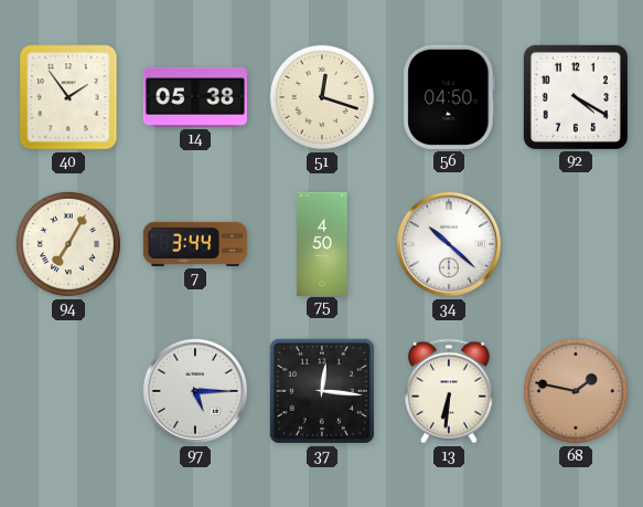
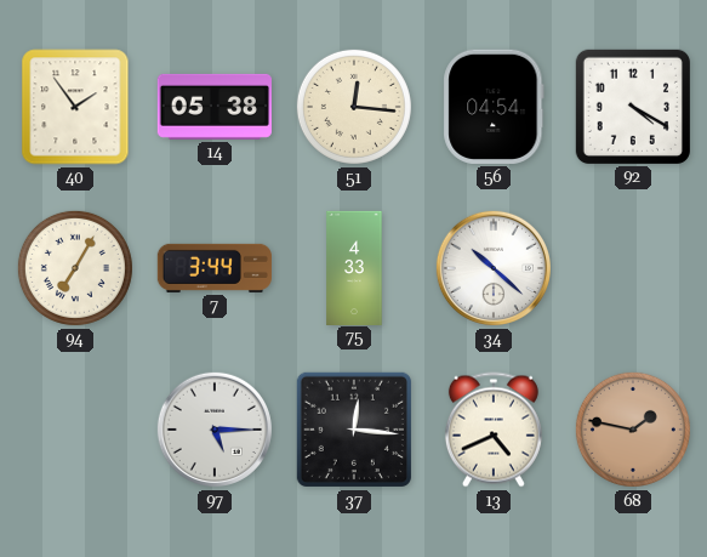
51: 12:18 -> 12:16 (354, 107)
56: 04:50 -> 04:54 (494, 107)
75: 4:50 -> 4:33 (354, 267)
13: 6:31 -> 4:41 (494, 430)
